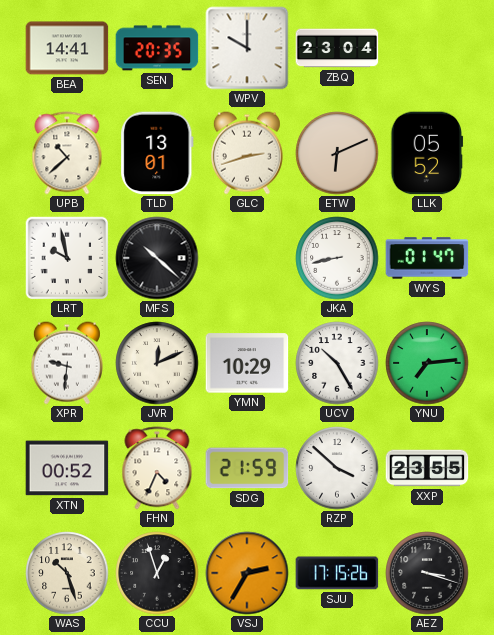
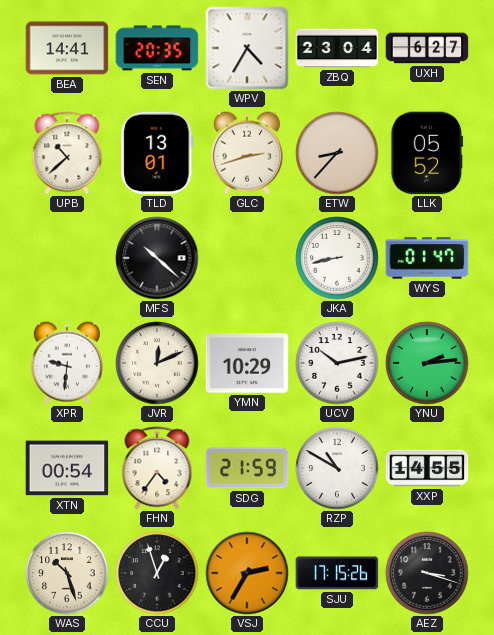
WPV: 10:00 -> 4:35 (247, 48)
UXH: none -> 6:27 (427, 48)
ETW: 6:11 -> 8:37 (337, 153)
LRT: 9:58 -> none (67, 258)
UCV: 10:25 -> 10:13 (337, 363)
YNU: 7:14 -> 2:14 (427, 363)
XTN: 00:52 -> 00:54 (67, 468)
FHN: 4:34 -> 4:36 (157, 468)
RZP: 3:52 -> 10:50 (337, 468)
XXP: 23:55 -> 14:55 (427, 468)
